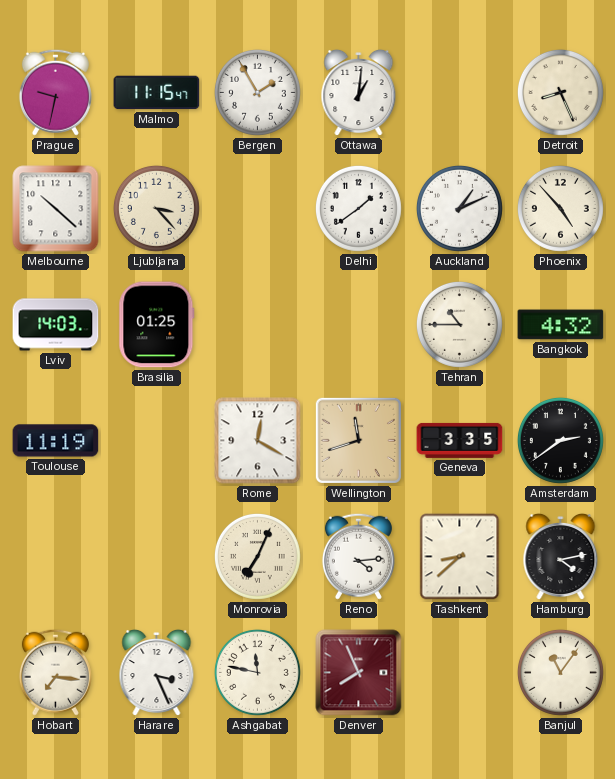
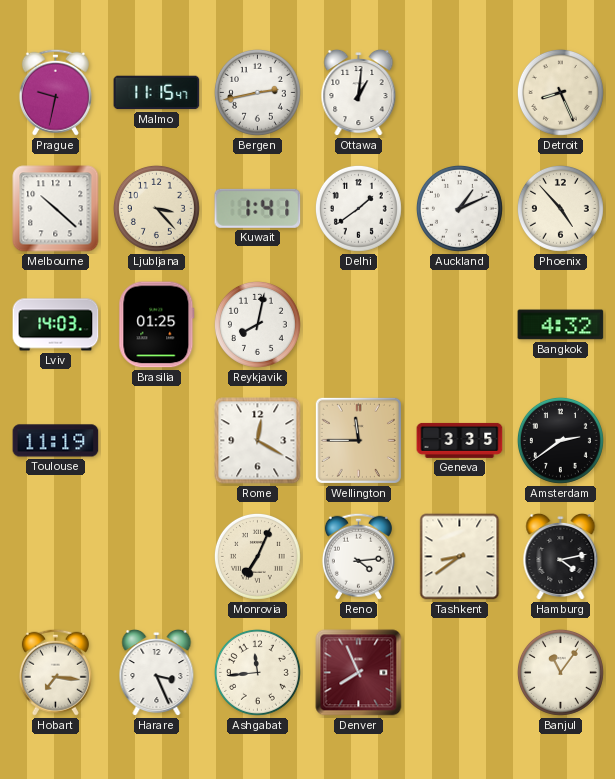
Bergen: 1:55 -> 2:43 (257, 92)
Kuwait: none -> 1:41 (258, 208)
Reykjavik: none -> 8:02 (257, 324)
Tehran: 10:45 -> none (459, 324)
Wellington: 11:42 -> 11:45 (358, 440)
Tashkent: 8:38 -> 8:39 (460, 557)
Ashgabat: 11:47 -> 11:44 (257, 672)
